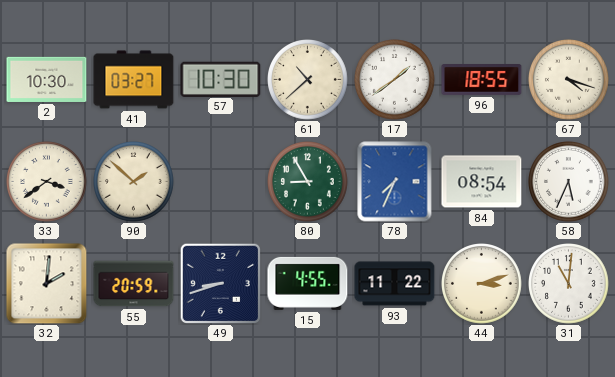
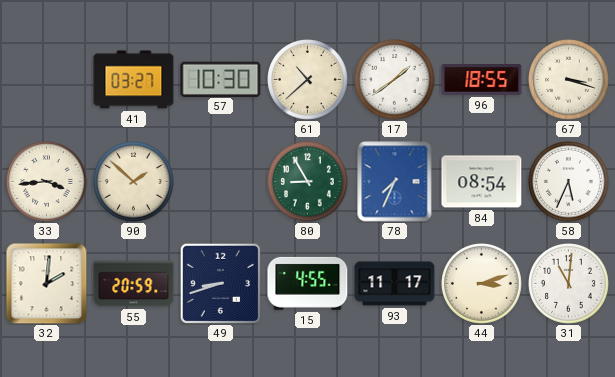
2: 10:30 -> none (47, 79)
67: 4:18 -> 3:18 (569, 80)
33: 3:39 -> 3:44 (47, 182)
93: 11:22 -> 11:17 (395, 284)
